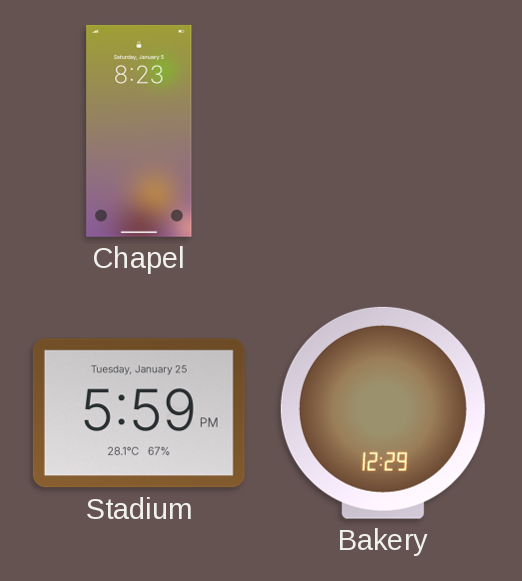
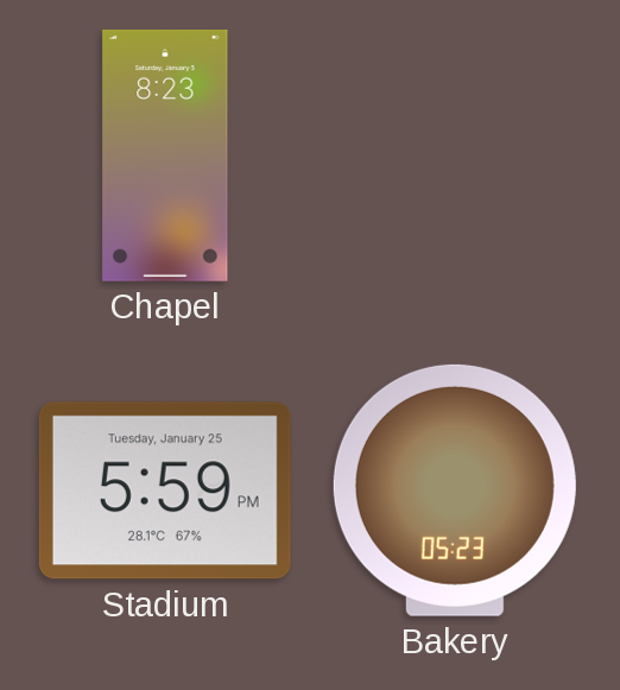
Bakery: 12:29 -> 05:23 (455, 490)
